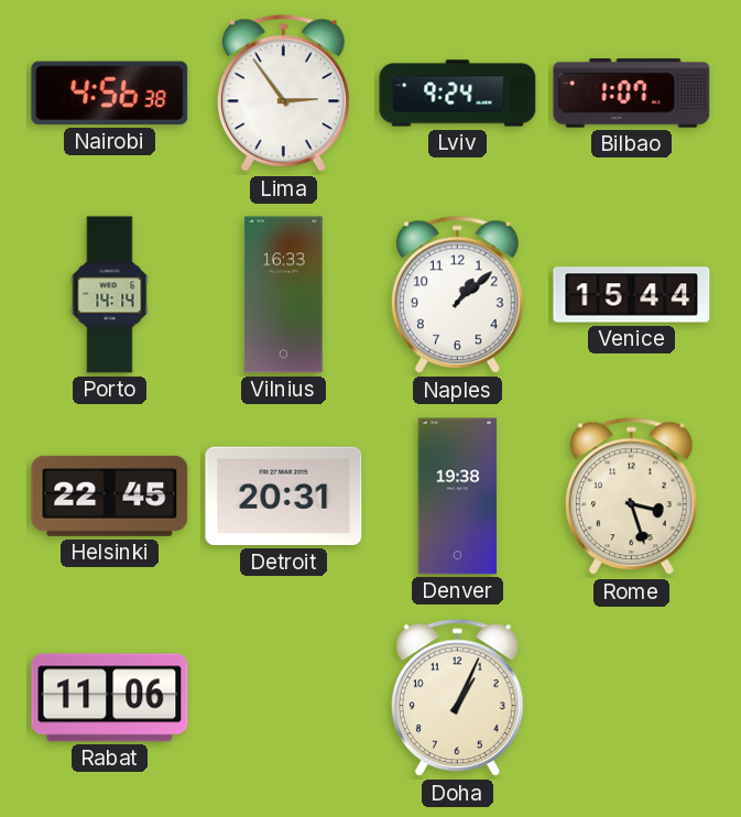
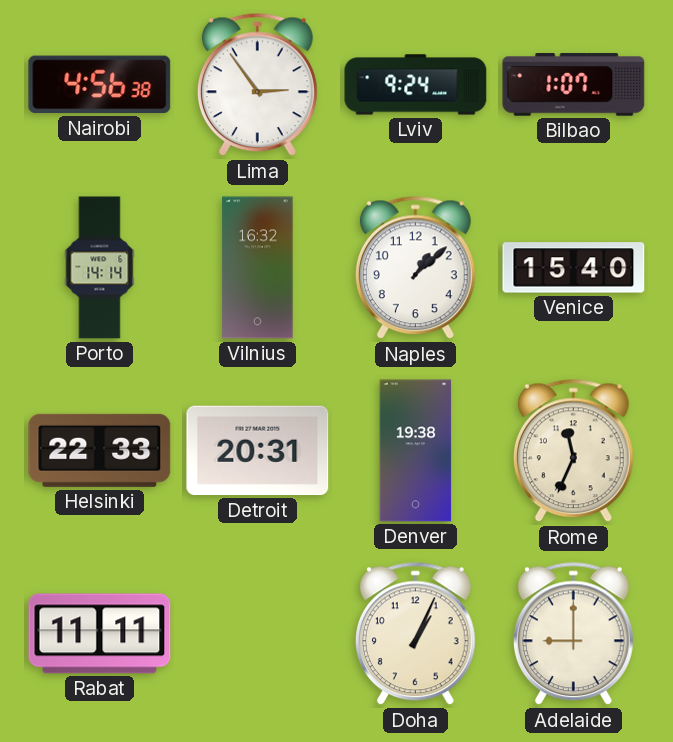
Vilnius: 16:33 -> 16:32 (258, 268)
Venice: 15:44 -> 15:40 (574, 268)
Helsinki: 22:45 -> 22:33 (100, 450)
Rome: 3:27 -> 11:34 (573, 451)
Rabat: 11:06 -> 11:11 (100, 634)
Adelaide: none -> 9:00 (573, 634)
